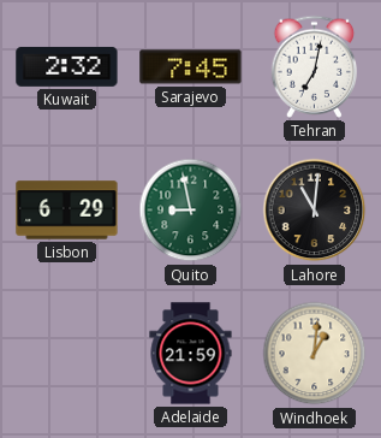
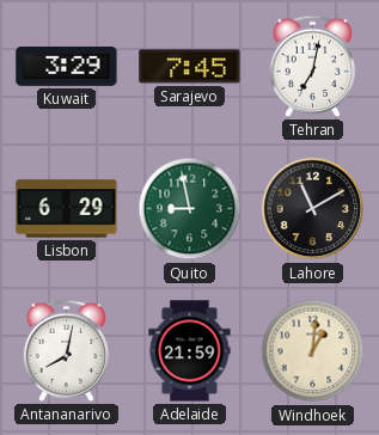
Kuwait: 2:32 -> 3:29 (67, 67)
Lahore: 11:01 -> 11:10 (313, 209)
Antananarivo: none -> 8:02 (67, 350)
